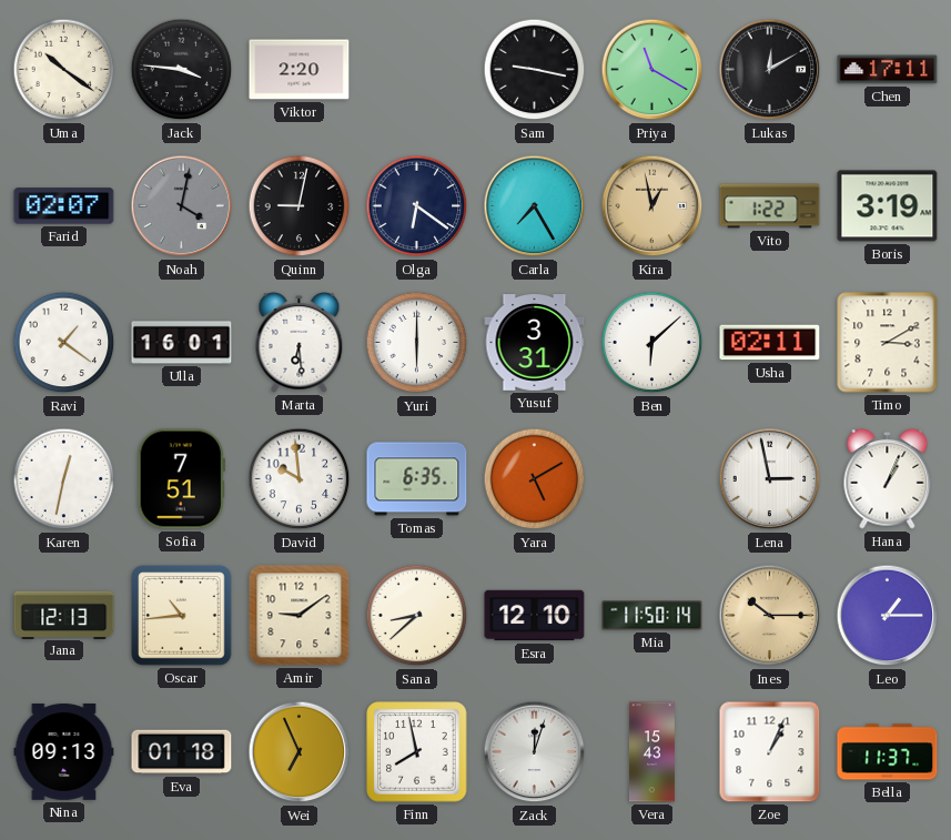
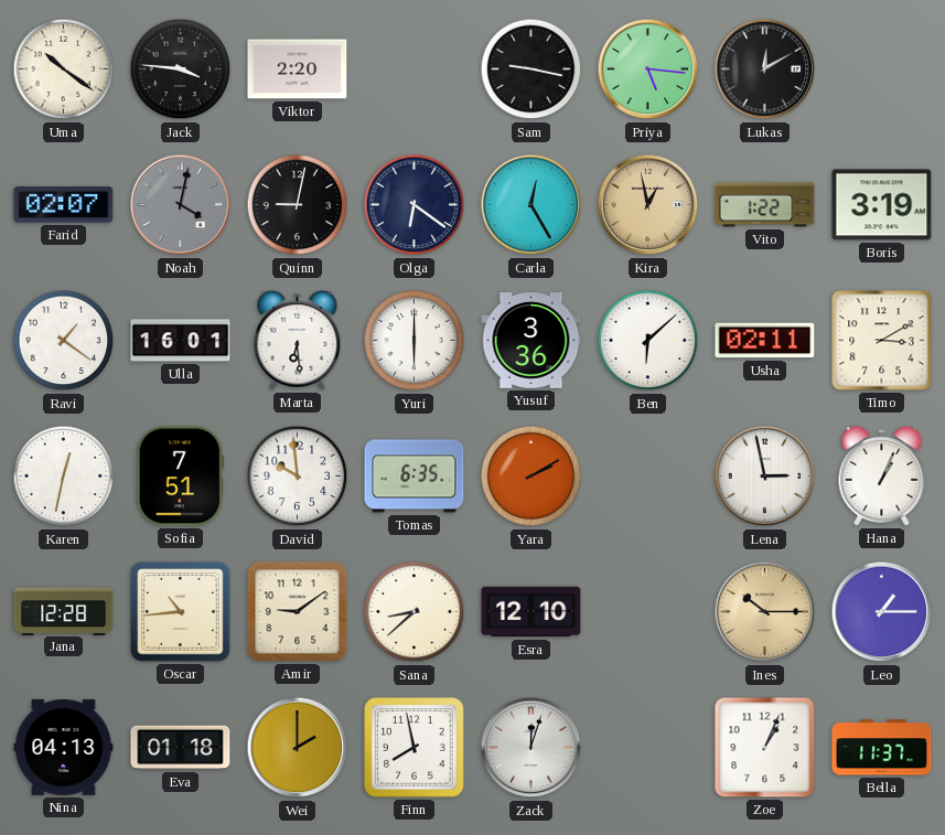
Priya: 11:20 -> 5:16 (648, 69)
Chen: 17:11 -> none (888, 70)
Carla: 7:25 -> 12:25 (531, 205)
Yusuf: 3:31 -> 3:36 (531, 341)
Yara: 5:10 -> 2:10 (531, 477)
Jana: 12:13 -> 12:28 (64, 611)
Mia: 11:50 -> none (652, 616)
Nina: 09:13 -> 04:13 (64, 748)
Wei: 6:56 -> 2:00 (298, 748)
Vera: 15:43 -> none (651, 752)
